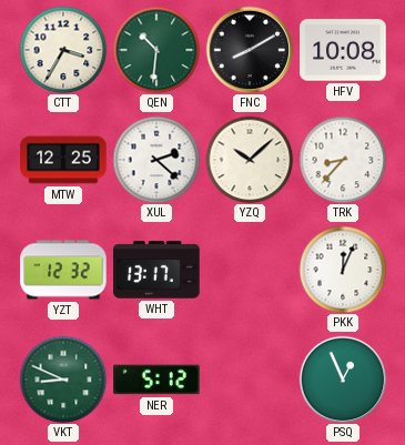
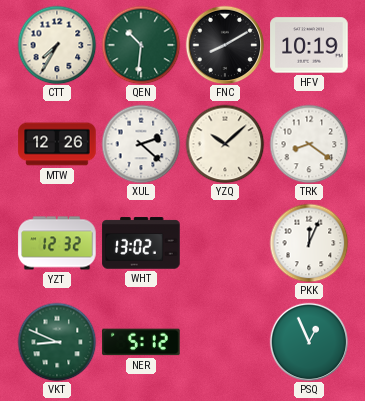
CTT: 3:35 -> 7:35 (57, 45)
HFV: 10:08 -> 10:19 (309, 45)
MTW: 12:25 -> 12:26 (57, 144)
TRK: 8:37 -> 8:21 (309, 144)
WHT: 13:17 -> 13:02 (141, 243)
